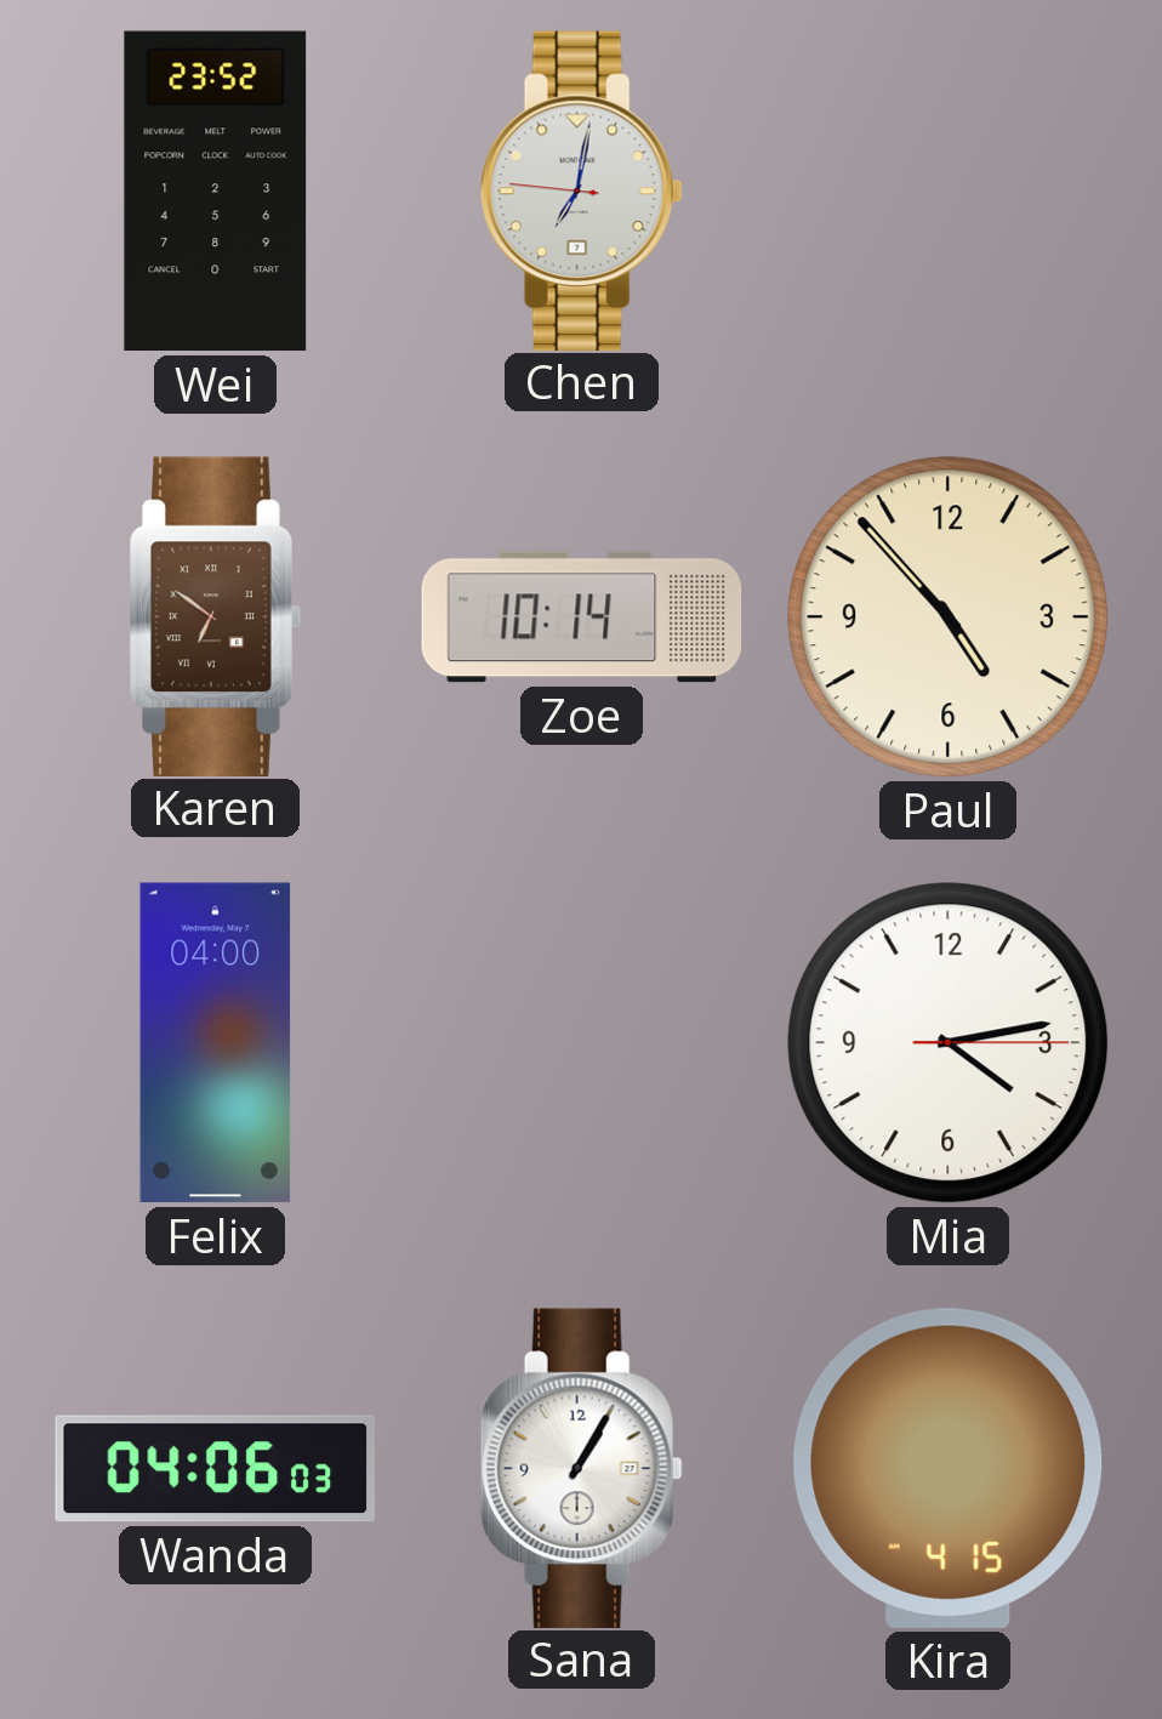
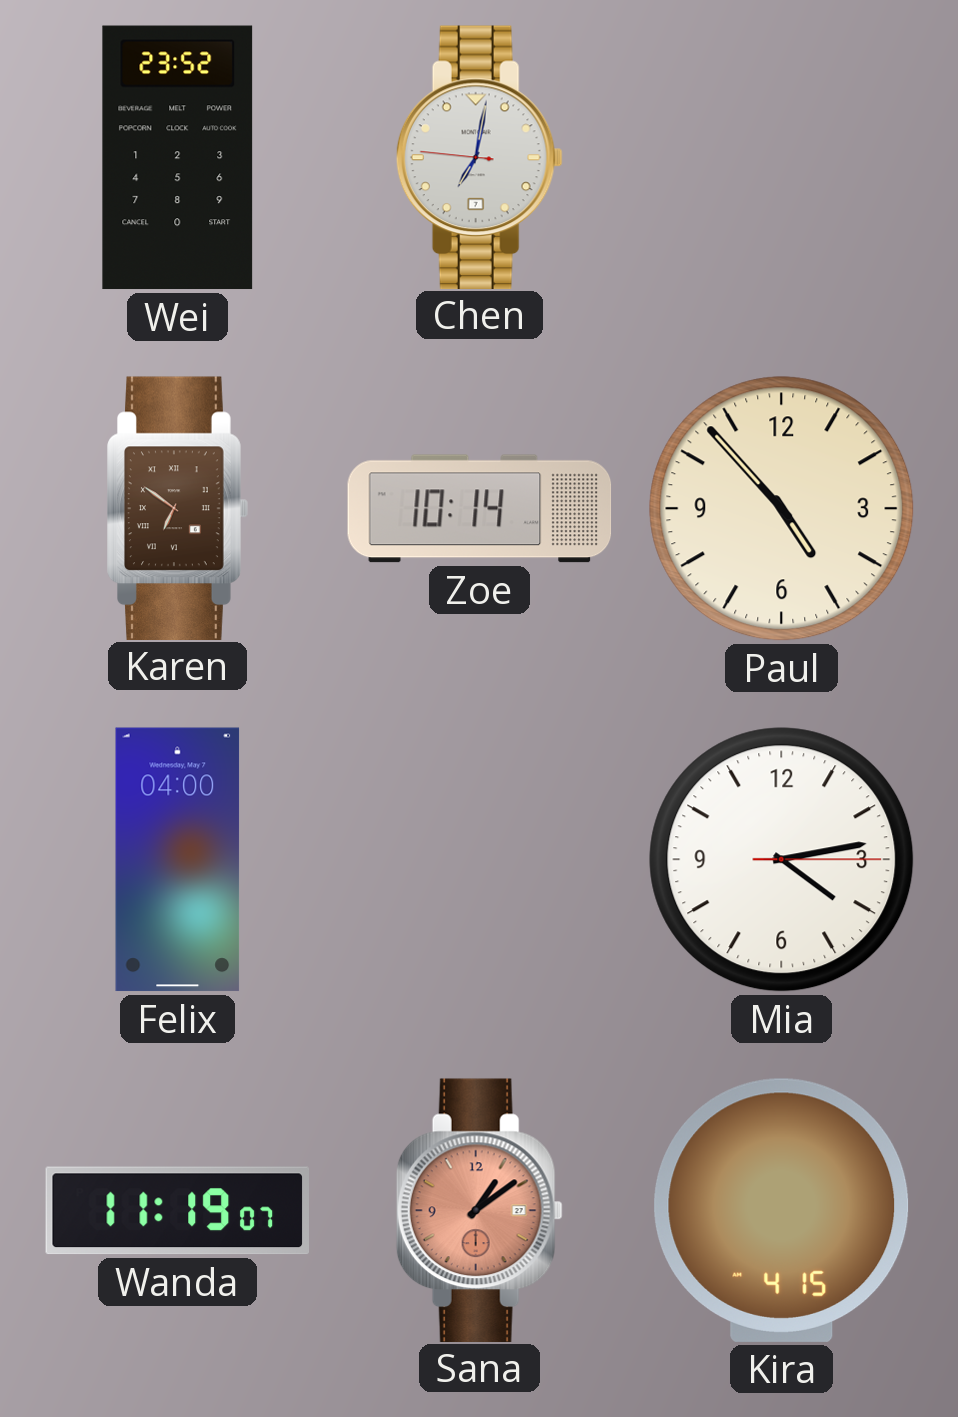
Wanda: 04:06 -> 11:19 (177, 1211)
Sana: 1:05 -> 1:09 (479, 1210)
Sana dial: white -> salmon (479, 1210)
